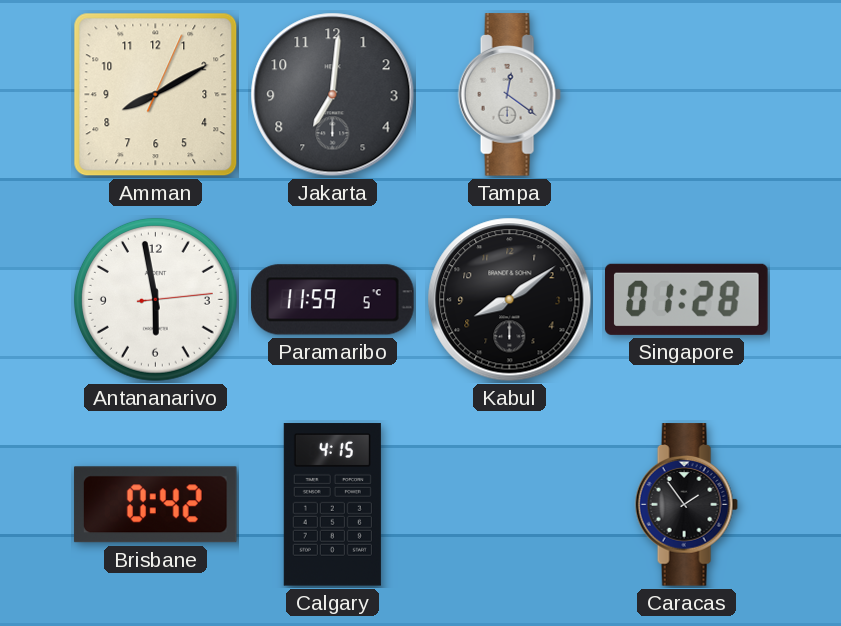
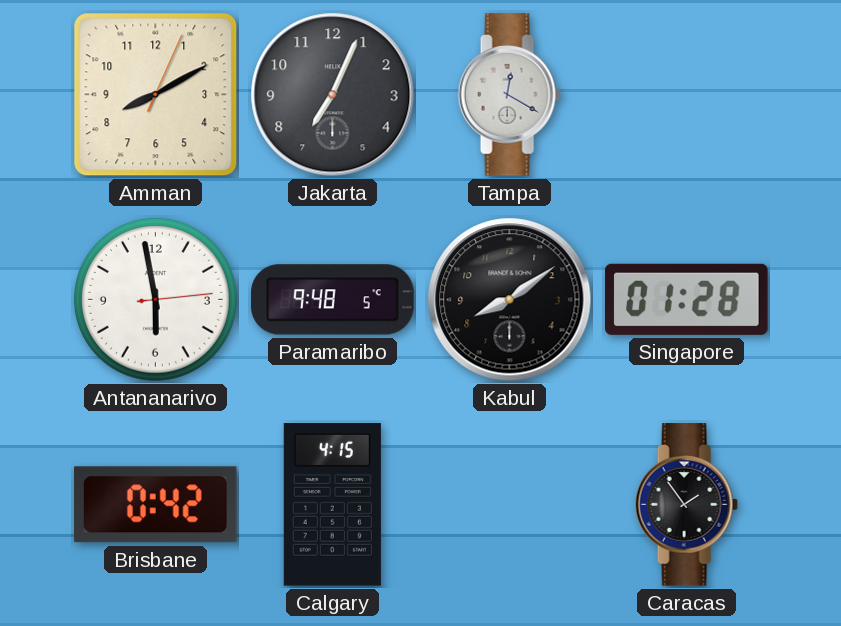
Jakarta: 7:01 -> 7:04 (333, 95)
Tampa: 12:21 -> 12:20 (509, 95)
Paramaribo: 11:59 -> 9:48 (333, 300)
